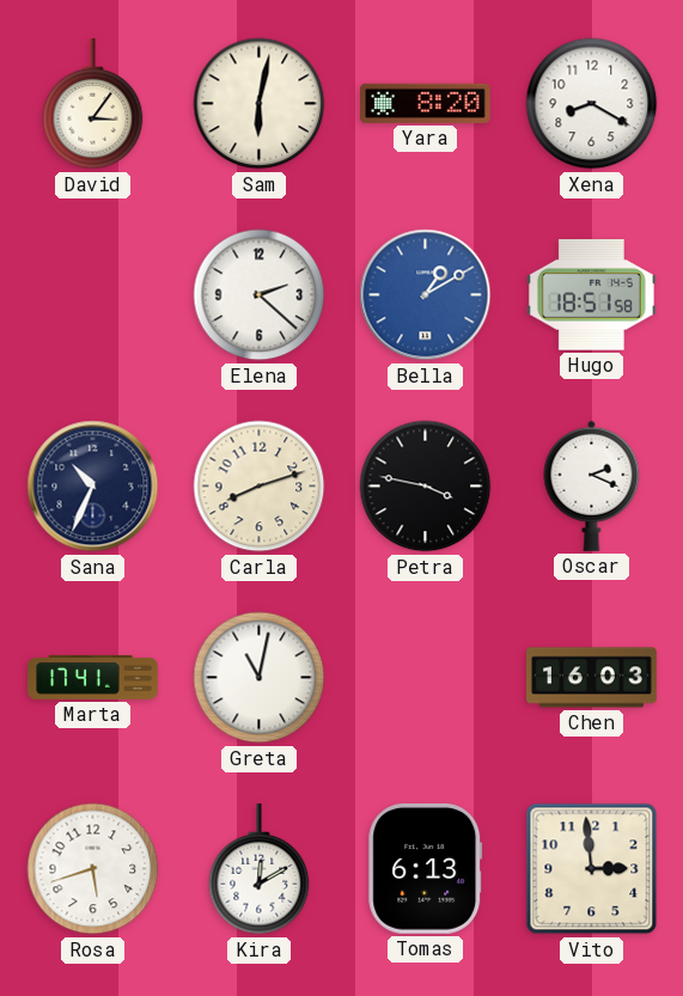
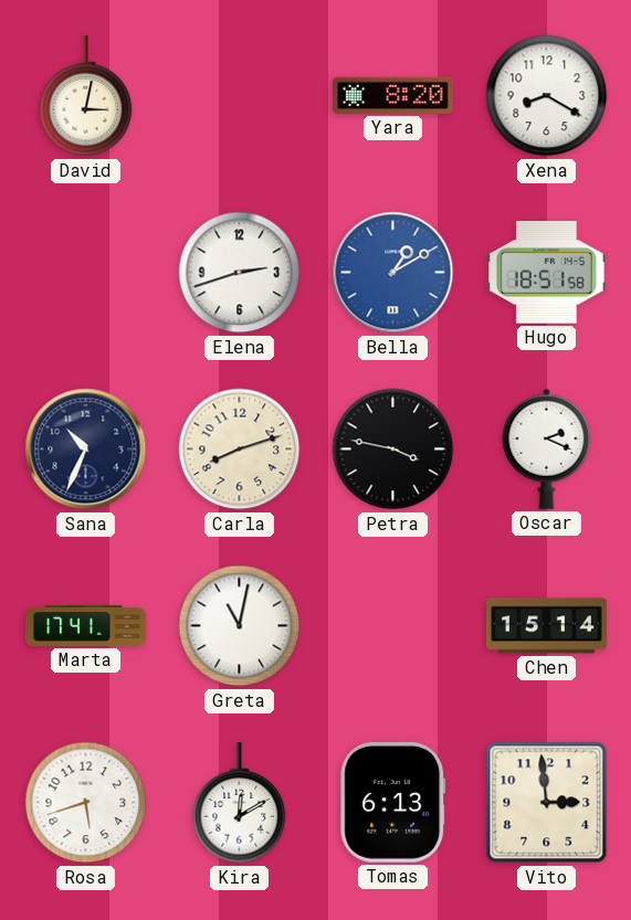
David: 3:06 -> 3:02 (86, 97)
Sam: 6:02 -> none (260, 104)
Elena: 2:22 -> 2:42 (240, 273)
Chen: 16:03 -> 15:14 (547, 626)
